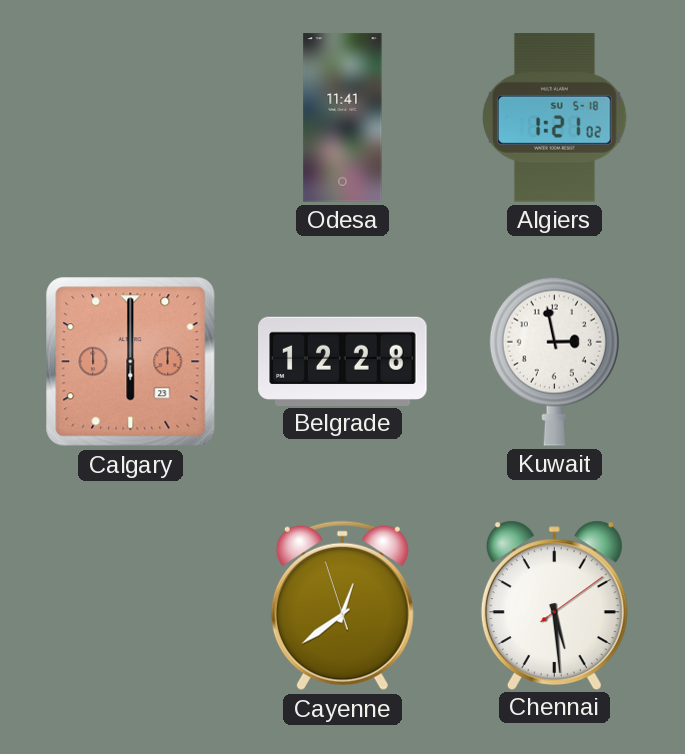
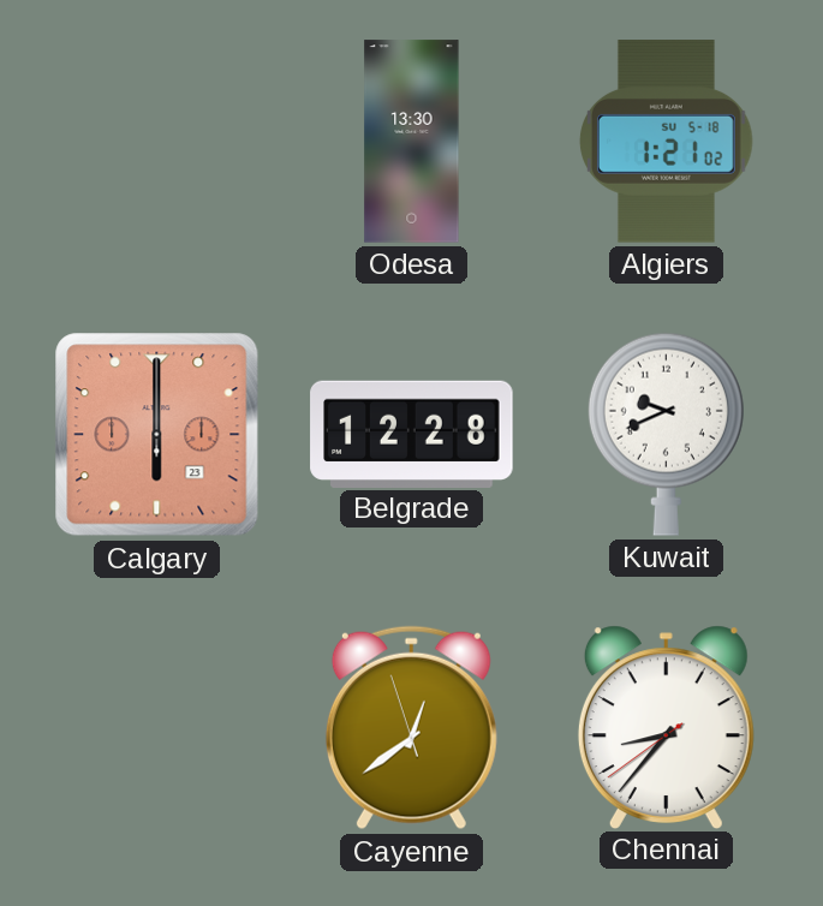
Odesa: 11:41 -> 13:30 (412, 142)
Kuwait: 2:58 -> 9:41 (666, 434)
Chennai: 5:29 -> 8:36 (666, 727)
